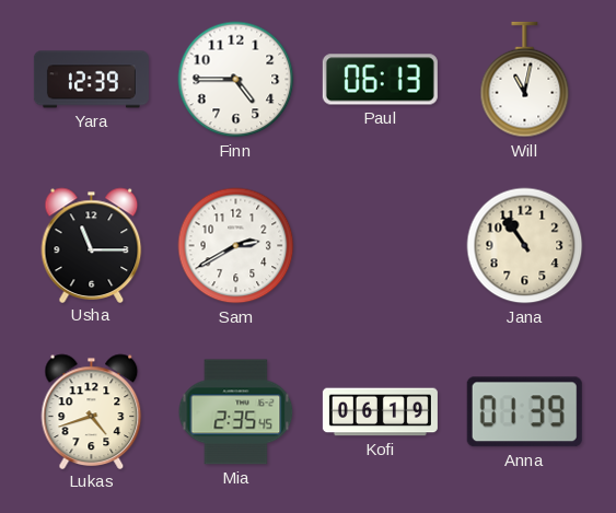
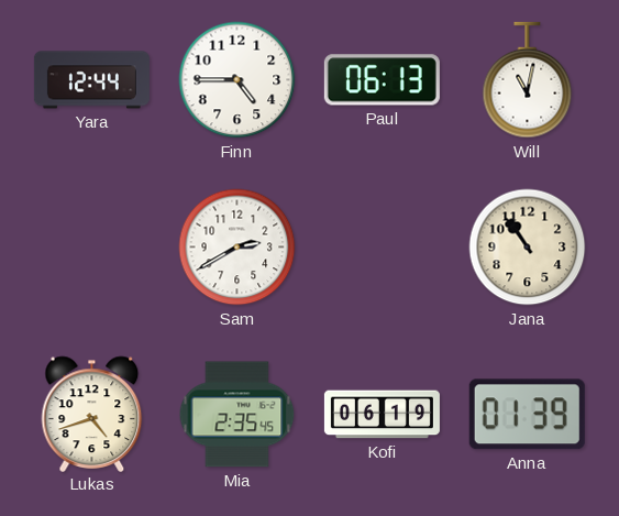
Yara: 12:39 -> 12:44 (91, 80)
Usha: 11:15 -> none (92, 245)
